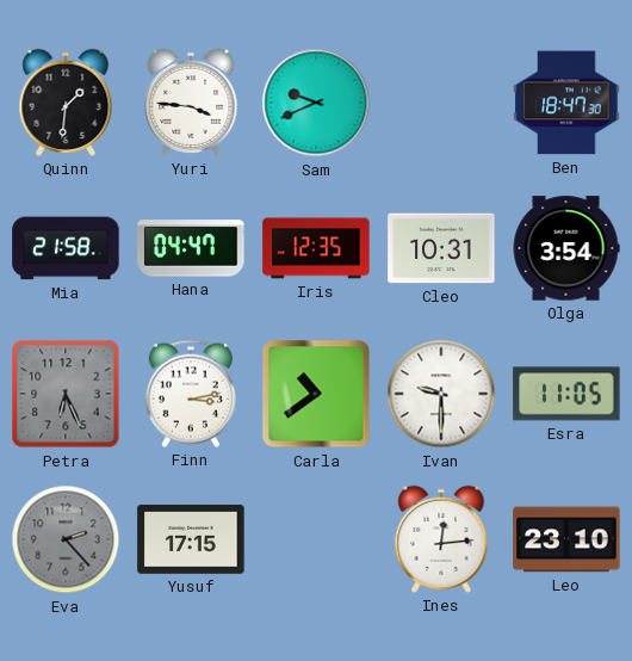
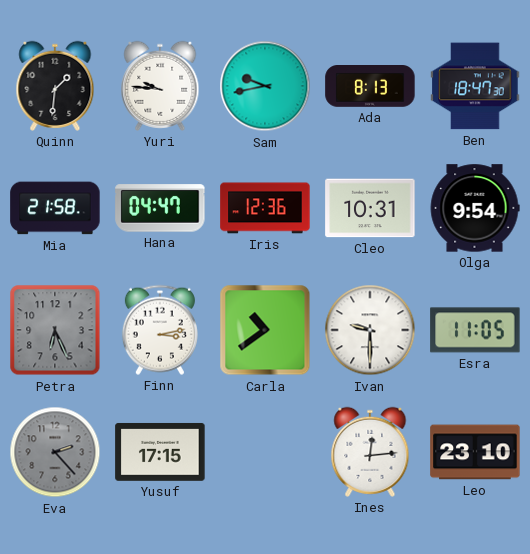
Yuri: 3:46 -> 9:46 (160, 86)
Sam: 9:41 -> 9:43 (265, 86)
Ada: none -> 8:13 (370, 87)
Iris: 12:35 -> 12:36 (265, 208)
Olga: 3:54 -> 9:54 (475, 208)
